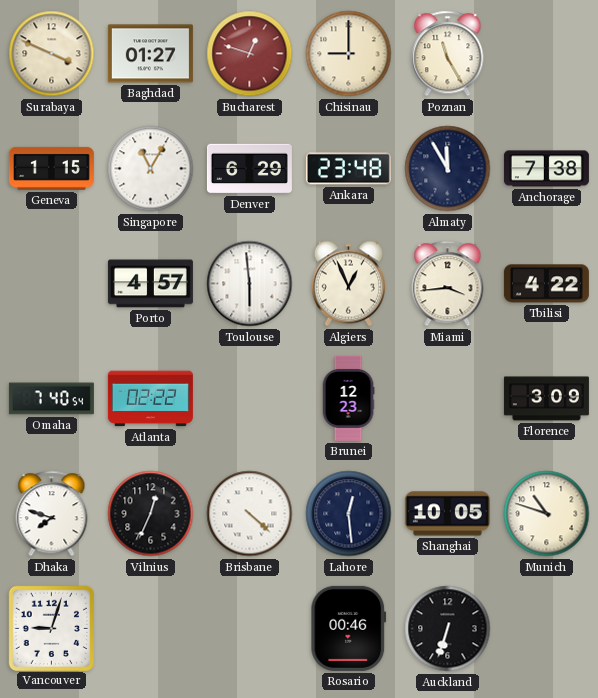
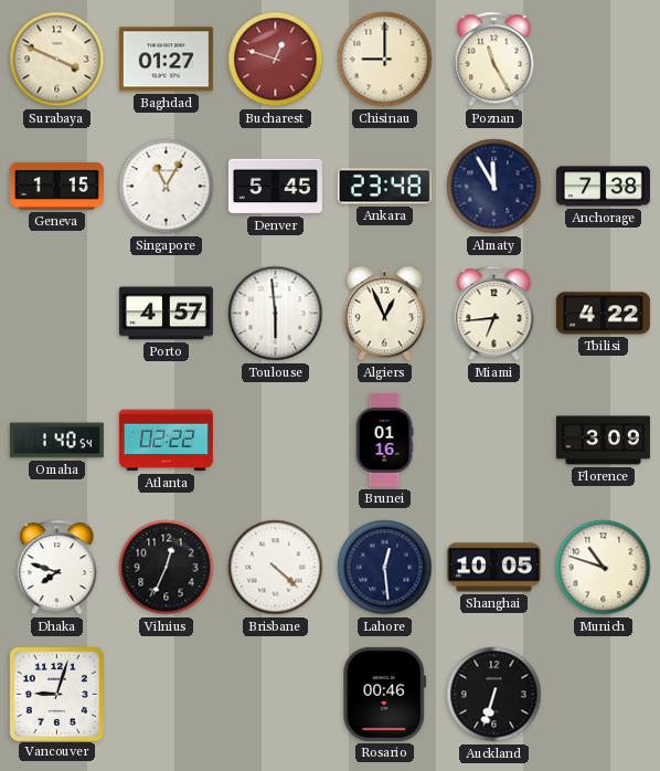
Denver: 6:29 -> 5:45 (275, 187)
Miami: 3:44 -> 6:44 (494, 314)
Omaha: 7:40 -> 1:40 (56, 441)
Brunei: 12:23 -> 01:16 (384, 440)
